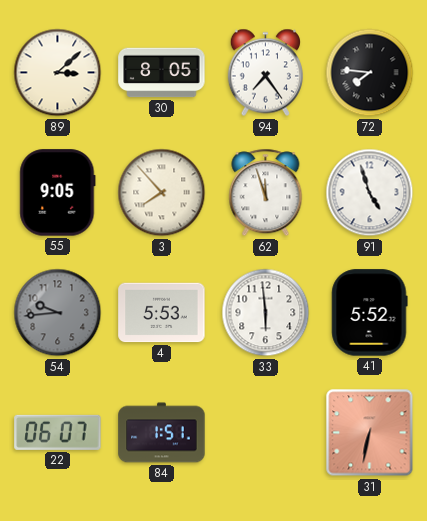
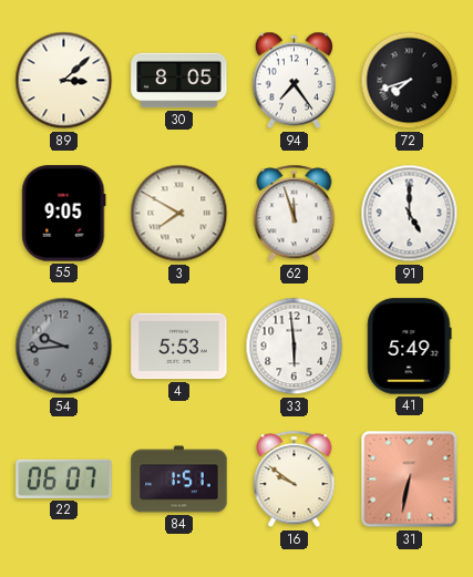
72: 7:46 -> 7:42 (410, 81)
3: 7:53 -> 7:50 (179, 214)
91: 4:57 -> 5:00 (410, 214)
41: 5:52 -> 5:49 (410, 347)
16: none -> 9:51 (295, 480)
